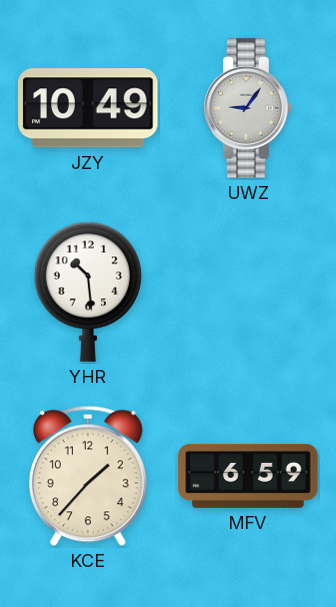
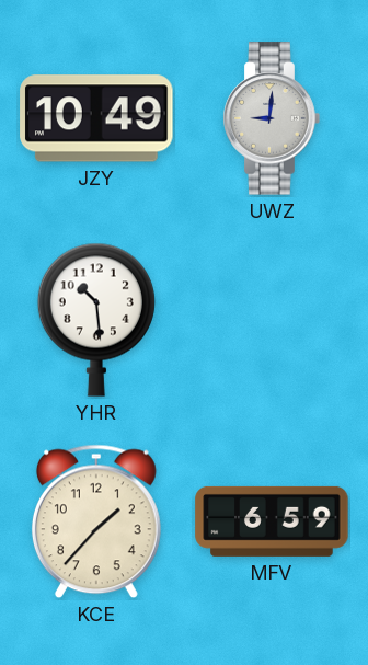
UWZ: 9:06 -> 9:01 (272, 118)
